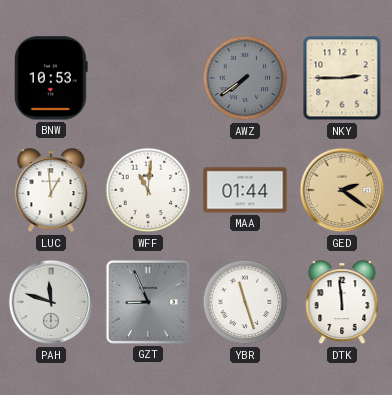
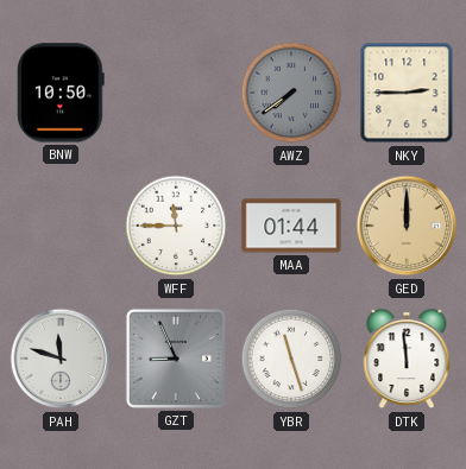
BNW: 10:53 -> 10:50 (62, 93)
LUC: 12:59 -> none (51, 191)
WFF: 11:01 -> 11:45 (176, 226)
GED: 2:21 -> 12:00 (407, 226)
